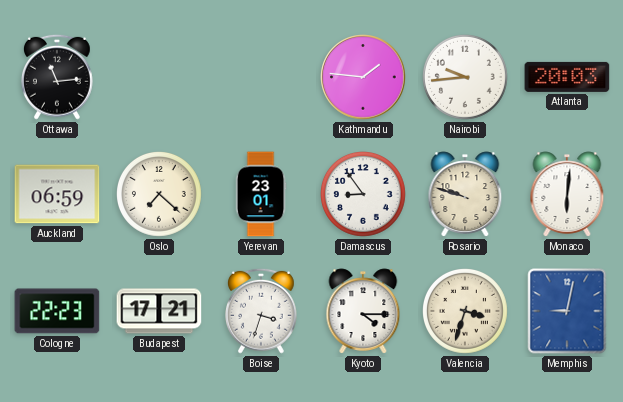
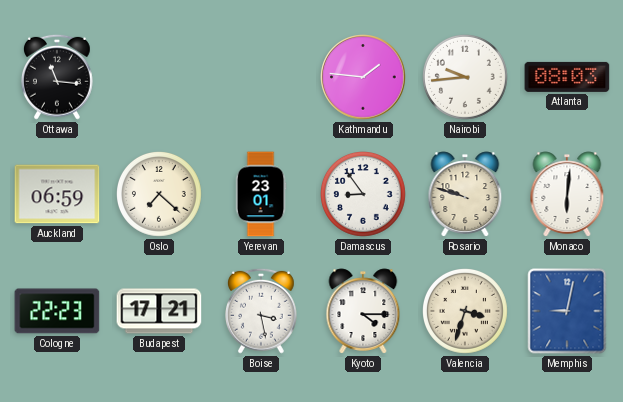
Ottawa: 11:14 -> 11:16 (58, 77)
Atlanta: 20:03 -> 08:03 (567, 77)
Boise: 3:33 -> 3:28 (262, 311)
